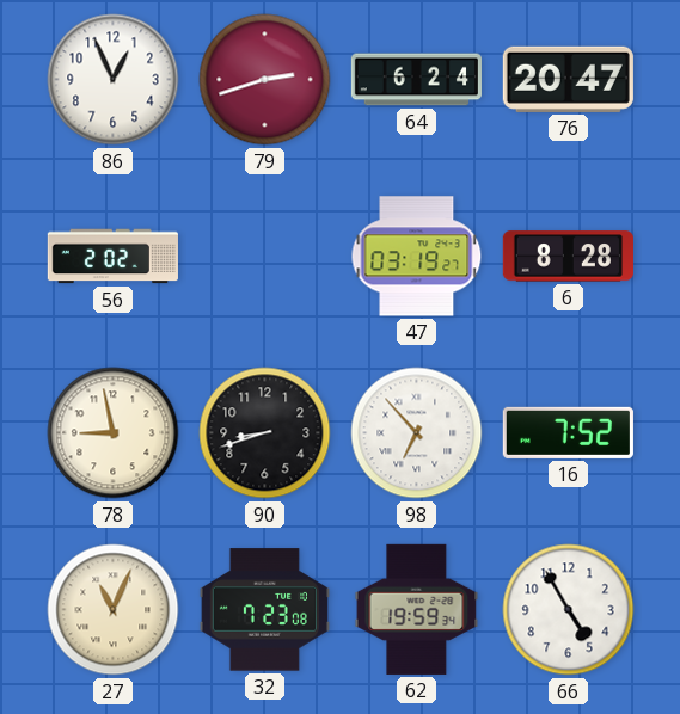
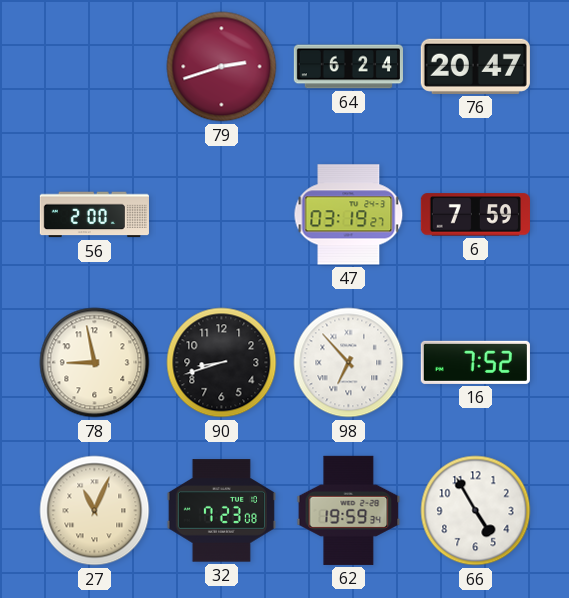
86: 12:56 -> none (114, 80)
56: 2:02 -> 2:00 (94, 215)
6: 8:28 -> 7:59 (475, 215)
